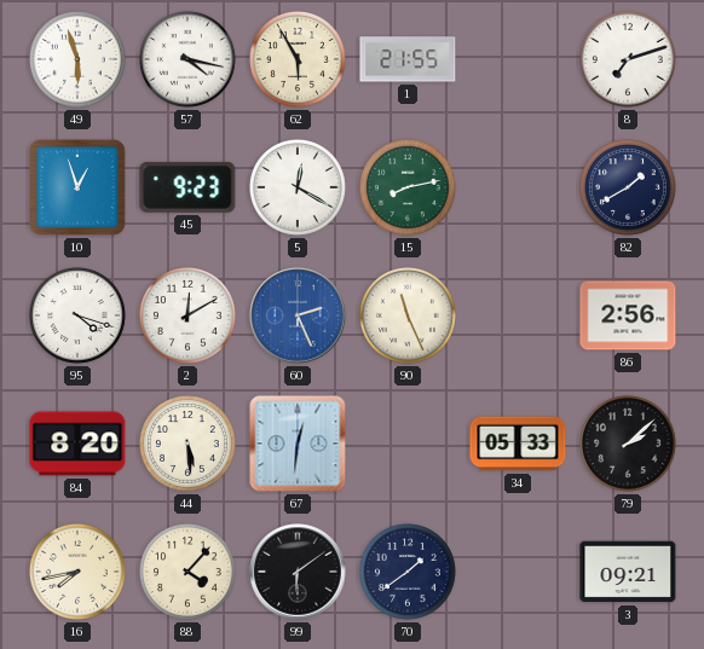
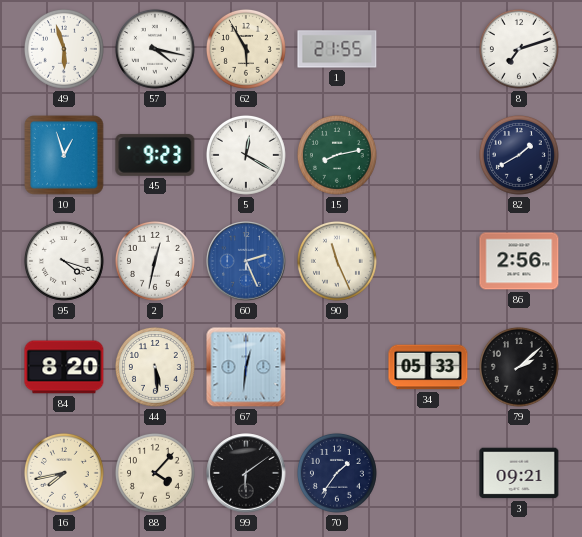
2: 12:10 -> 12:32 (155, 261)
70: 1:39 -> 1:36 (337, 473)
